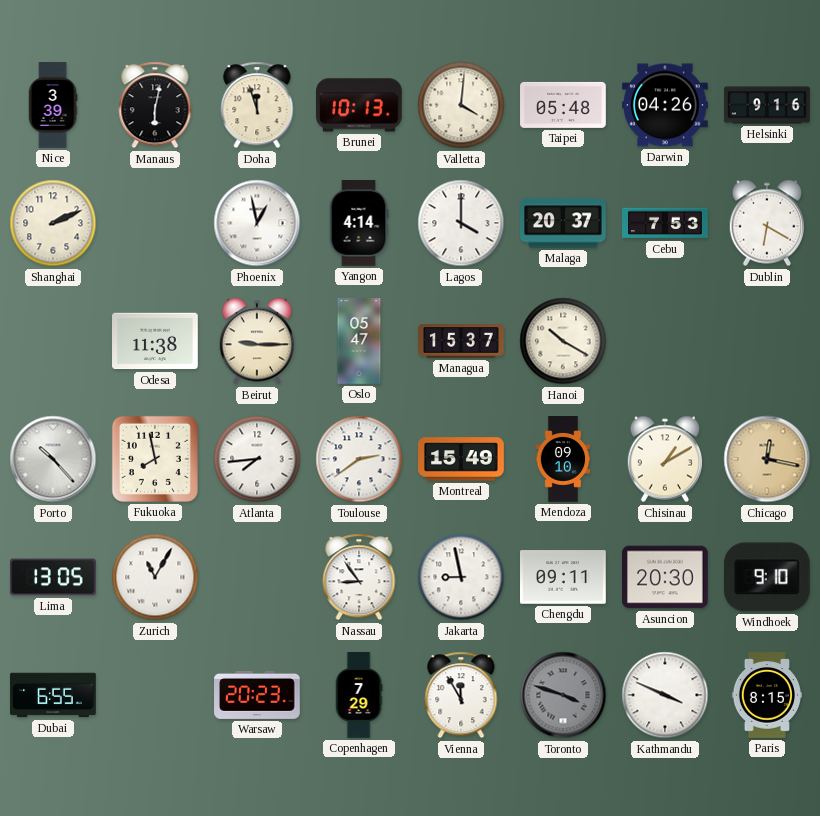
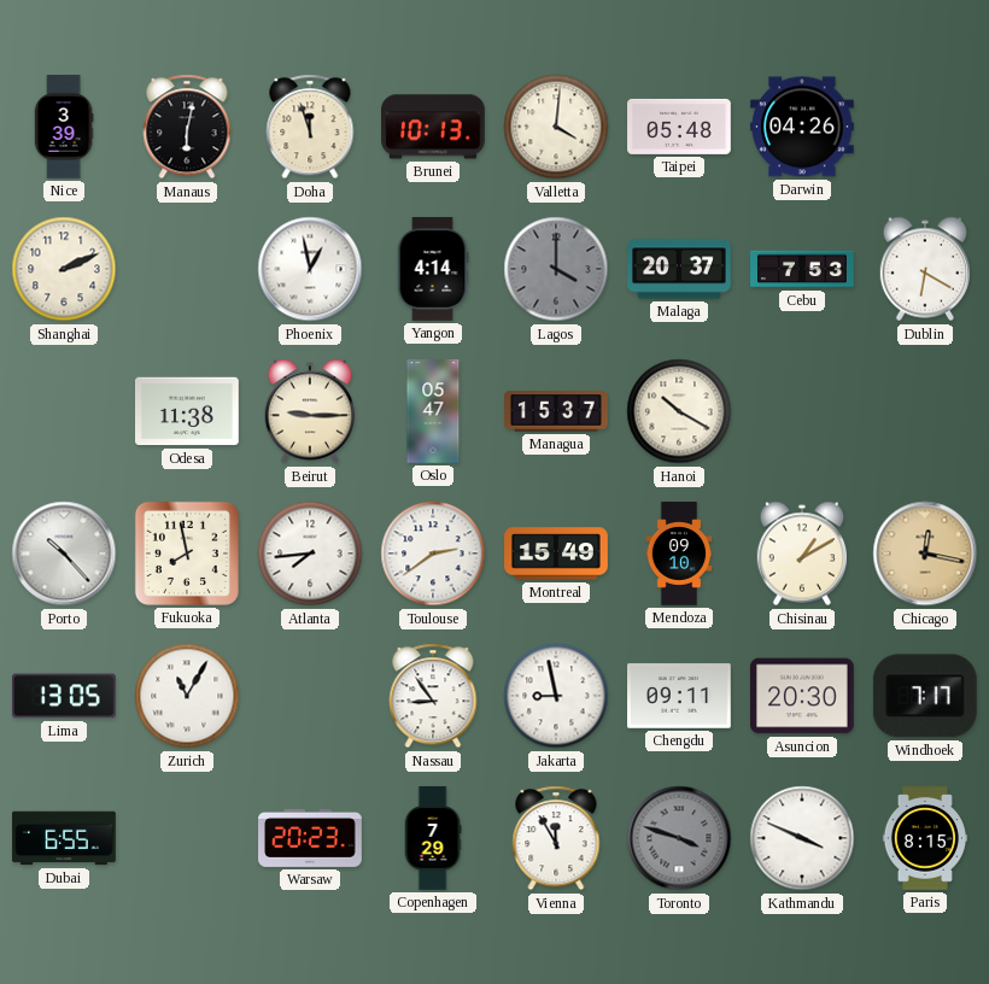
Helsinki: 9:16 -> none (767, 105)
Lagos dial: white -> grey (556, 269)
Windhoek: 9:10 -> 7:17 (925, 696)
